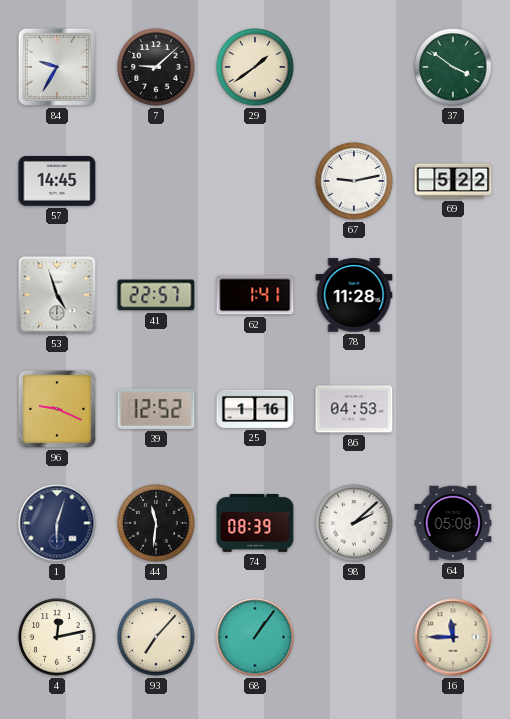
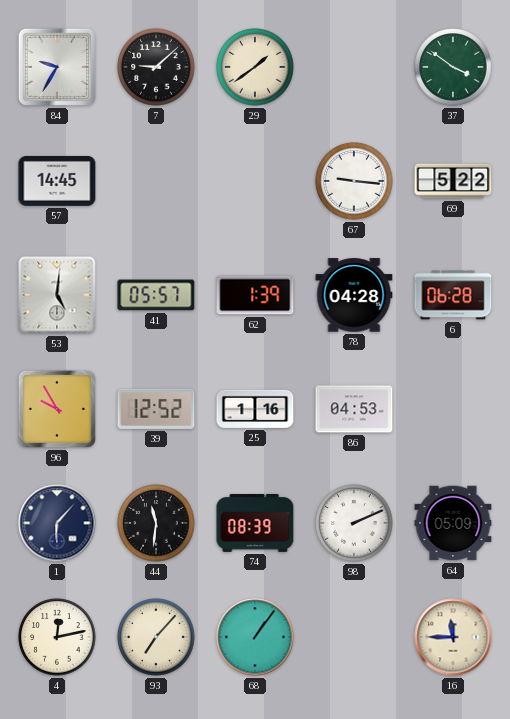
67: 9:13 -> 9:16 (354, 181)
53: 4:57 -> 5:01 (57, 295)
41: 22:57 -> 05:57 (156, 295)
62: 1:41 -> 1:39 (255, 295)
78: 11:28 -> 04:28 (354, 295)
6: none -> 06:28 (453, 295)
96: 9:19 -> 9:55 (57, 409)
1: 6:03 -> 6:07 (57, 523)
98: 2:08 -> 2:11 (354, 523)
